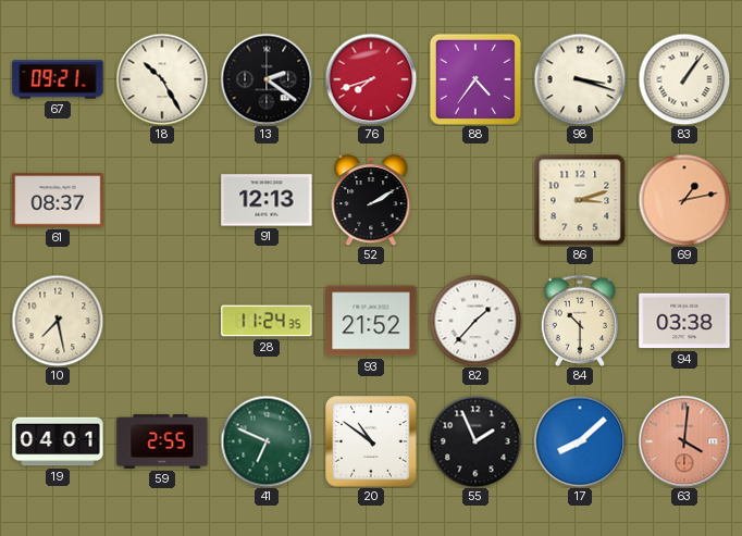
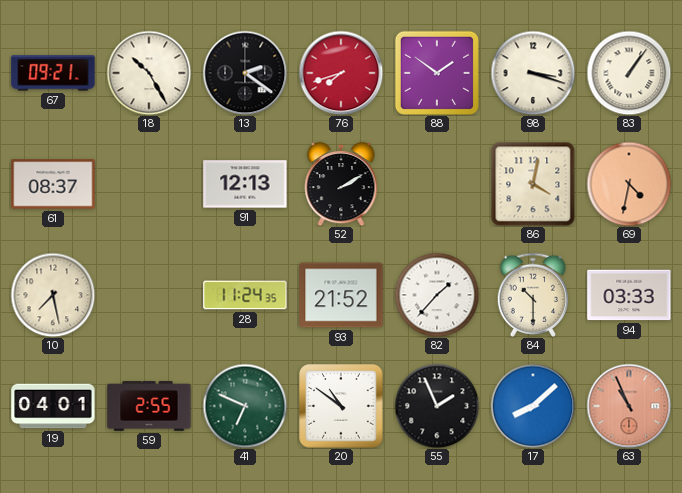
88: 4:36 -> 1:51 (437, 73)
86: 3:12 -> 4:02 (533, 184)
69: 1:13 -> 4:32 (629, 184)
94: 03:38 -> 03:33 (629, 295)
63: 4:01 -> 10:56 (629, 406)
